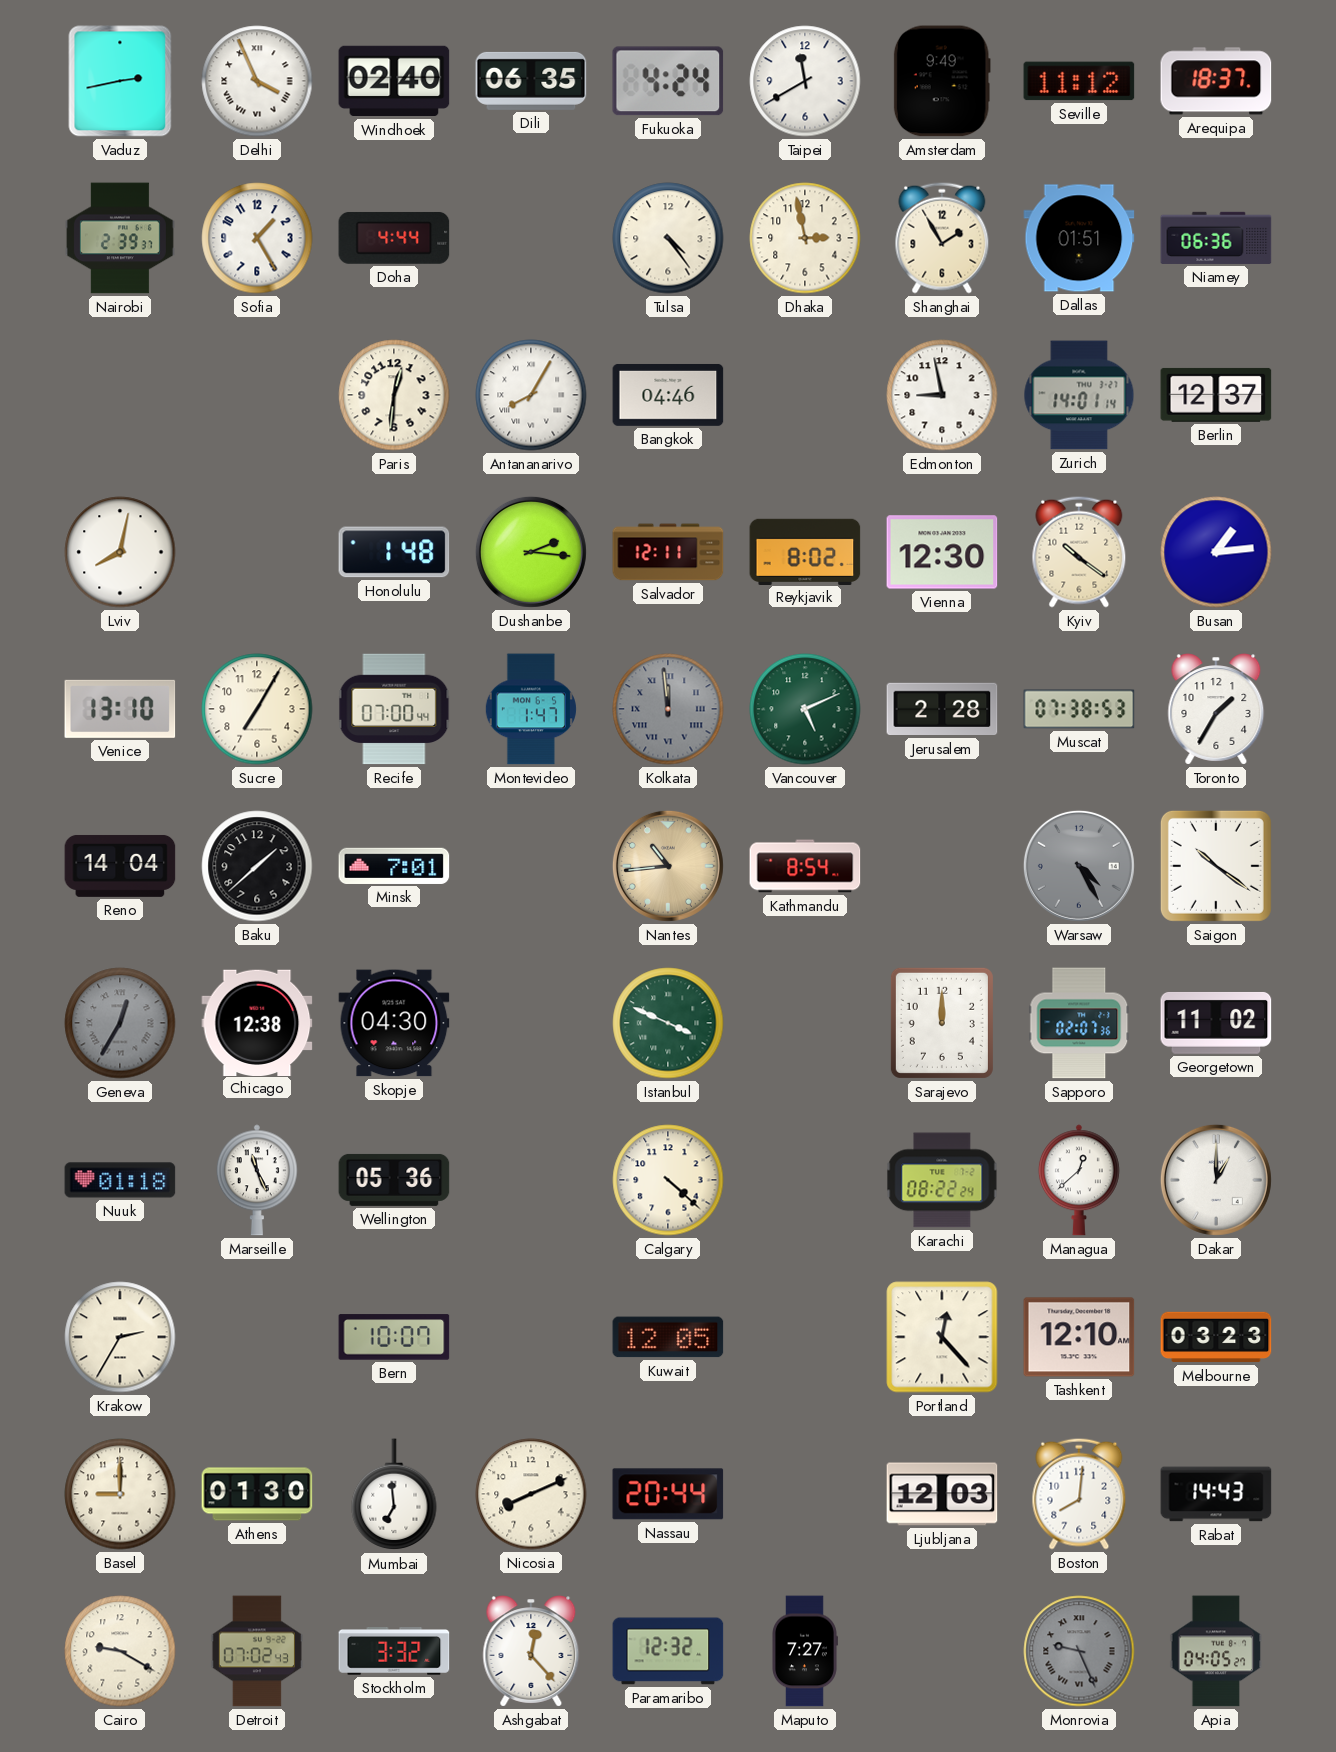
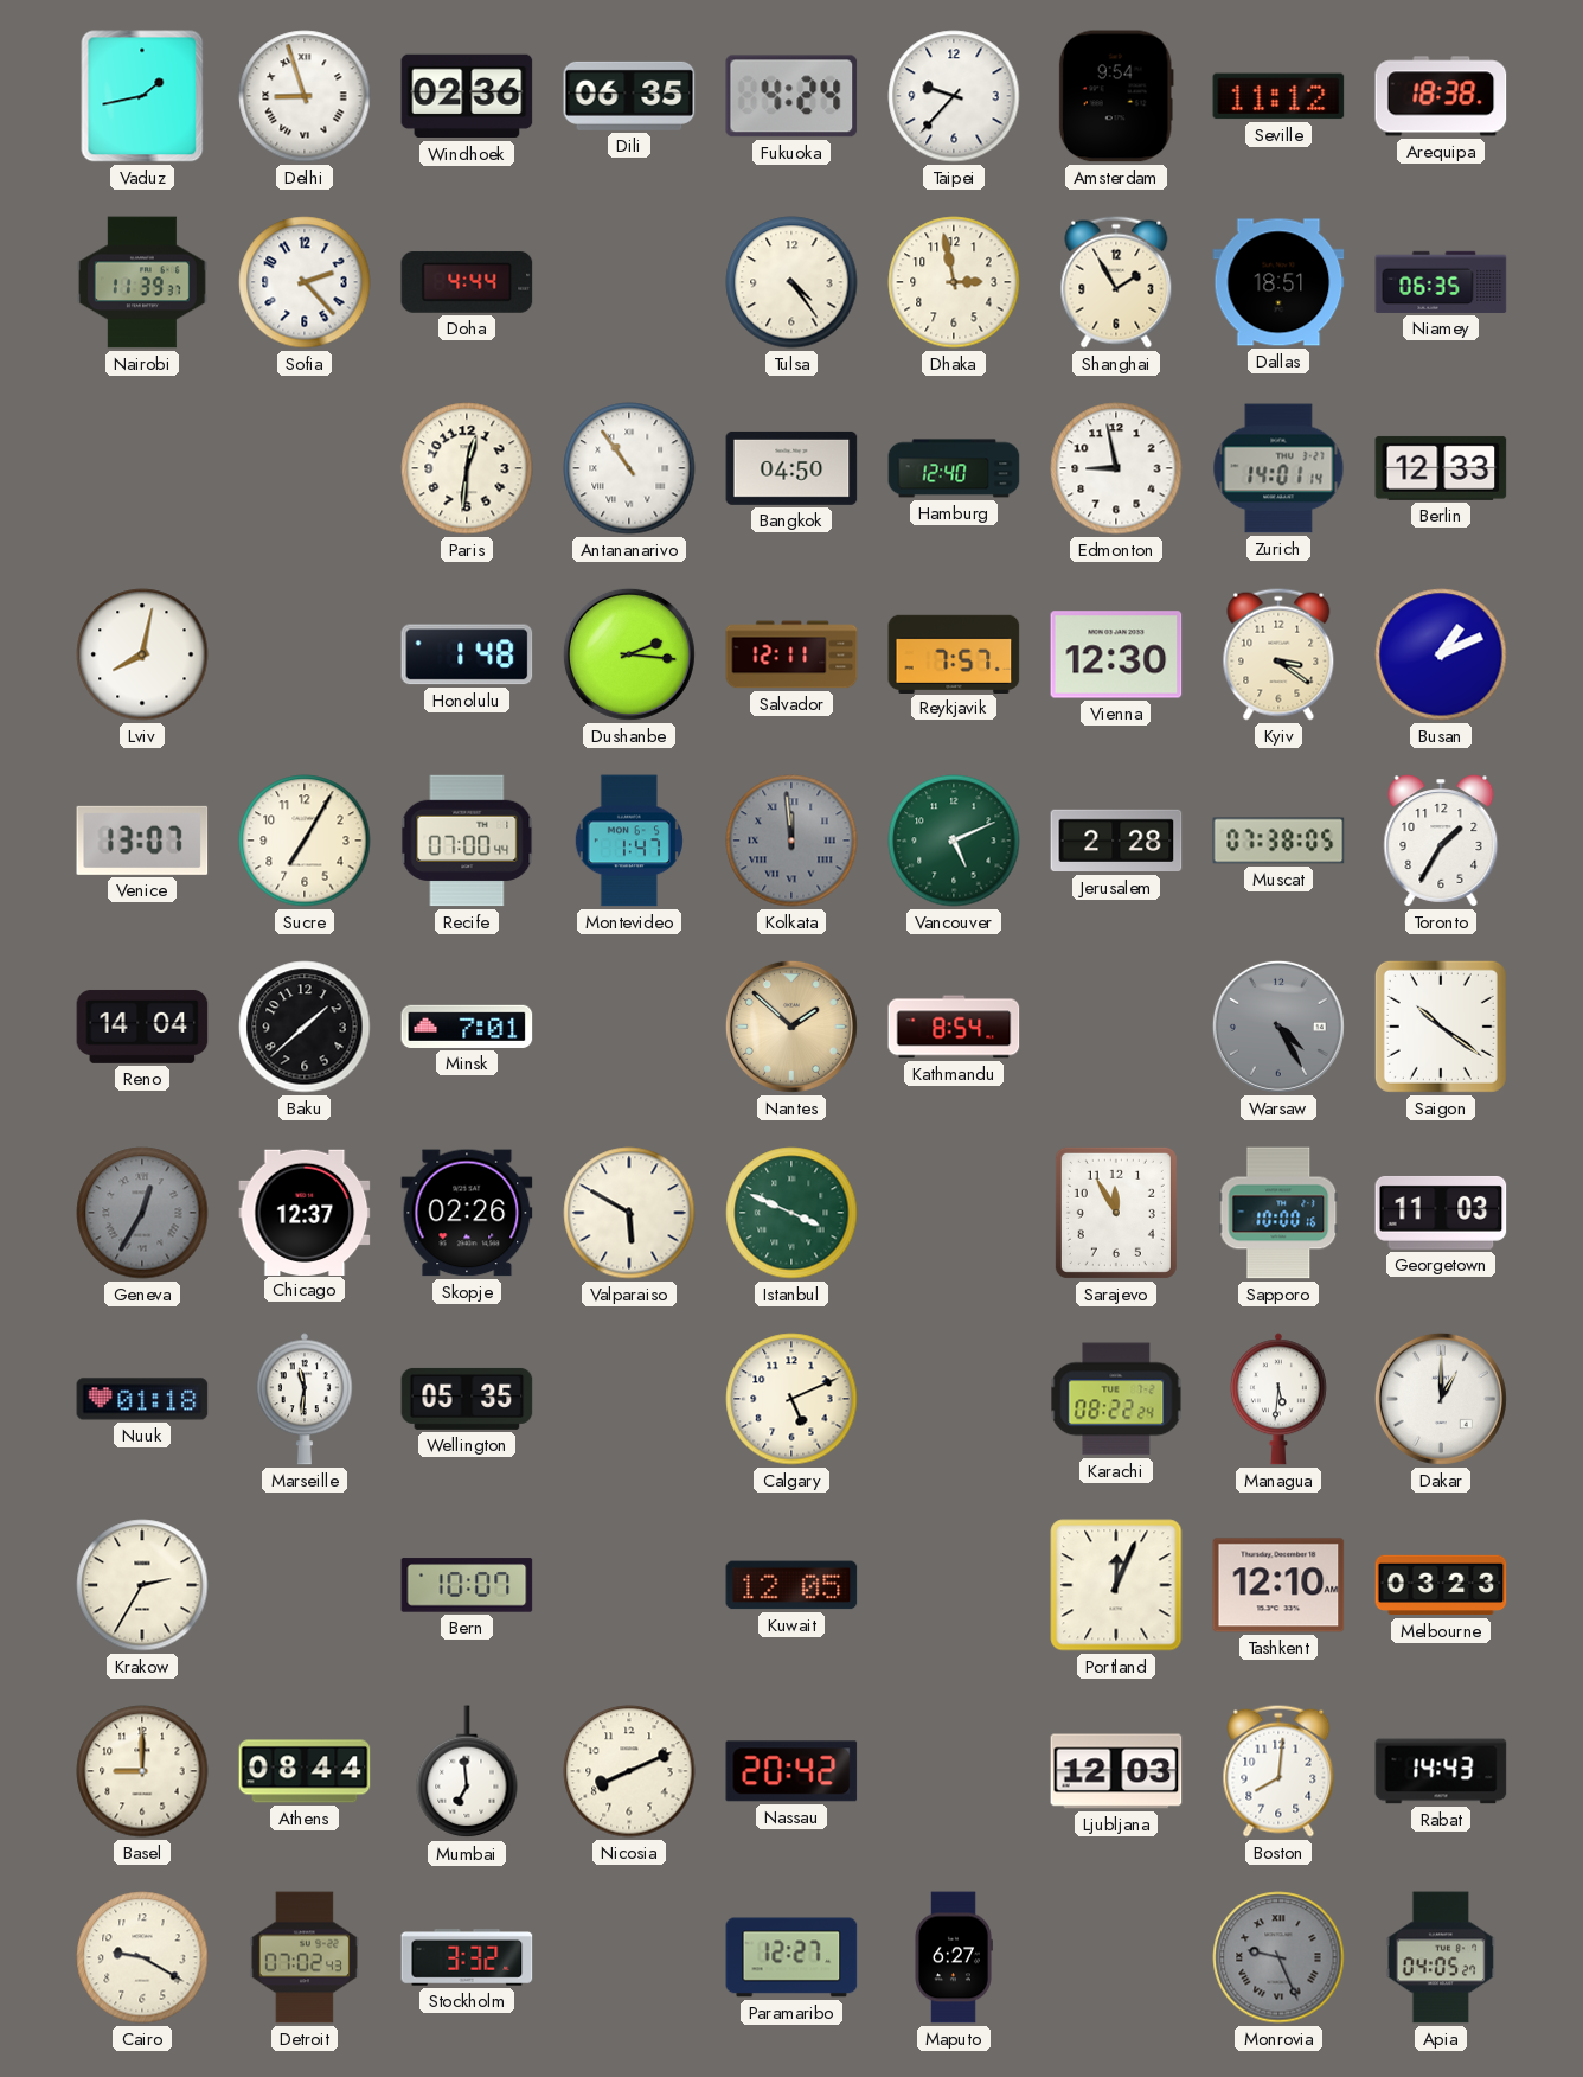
Vaduz: 2:43 -> 1:43 (142, 96)
Delhi: 3:56 -> 8:57 (305, 96)
Windhoek: 02:40 -> 02:36 (467, 96)
Taipei: 11:40 -> 9:37 (954, 96)
Amsterdam: 9:49 -> 9:54 (1116, 96)
Arequipa: 18:37 -> 18:38 (1441, 96)
Nairobi: 2:39 -> 11:39 (142, 282)
Sofia: 1:25 -> 2:23 (305, 282)
Dallas: 01:51 -> 18:51 (1278, 282)
Niamey: 06:36 -> 06:35 (1441, 282)
Antananarivo: 8:05 -> 10:54 (629, 468)
Bangkok: 04:46 -> 04:50 (791, 468)
Hamburg: none -> 12:40 (954, 468)
Berlin: 12:37 -> 12:33 (1441, 468)
Reykjavik: 8:02 -> 7:57 (954, 653)
Kyiv: 10:21 -> 3:21 (1278, 654)
Busan: 1:14 -> 1:11 (1441, 654)
Venice: 13:10 -> 13:07 (142, 841)
Muscat: 07:38:53 -> 07:38:05 (1278, 841)
Nantes: 10:44 -> 1:52 (791, 1027)
Chicago: 12:38 -> 12:37 (305, 1212)
Skopje: 04:30 -> 02:26 (467, 1213)
Valparaiso: none -> 5:50 (629, 1213)
Sarajevo: 12:00 -> 11:55 (1116, 1213)
Sapporo: 02:07 -> 10:00 (1278, 1213)
Georgetown: 11:02 -> 11:03 (1441, 1213)
Marseille: 11:26 -> 11:31 (305, 1399)
Wellington: 05:36 -> 05:35 (467, 1399)
Calgary: 4:22 -> 5:11 (791, 1399)
Managua: 12:38 -> 5:31 (1278, 1399)
Portland: 12:23 -> 12:04 (1116, 1585)
Athens: 01:30 -> 08:44 (305, 1771)
Nassau: 20:44 -> 20:42 (791, 1771)
Ashgabat: 12:23 -> none (531, 1651)
Paramaribo: 12:32 -> 12:27 (791, 1957)
Maputo: 7:27 -> 6:27 (954, 1957)
